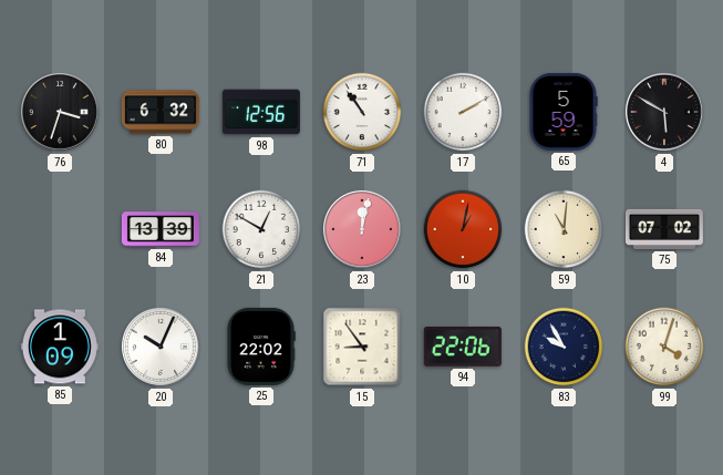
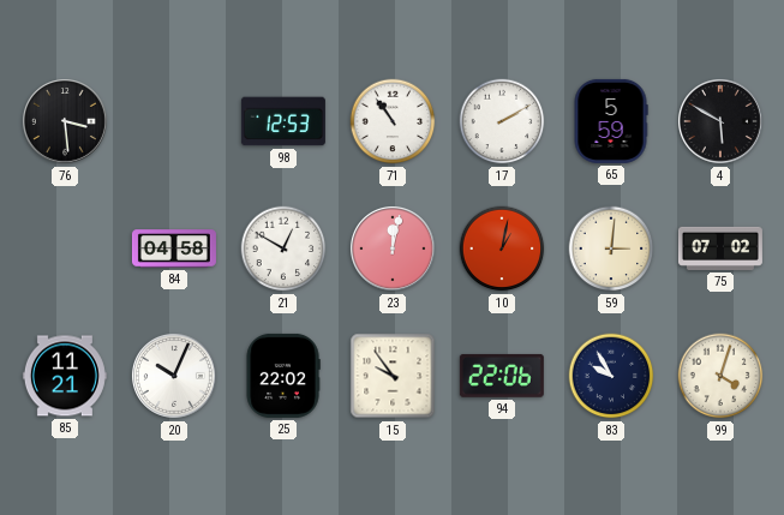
76: 3:33 -> 3:29 (65, 121)
80: 6:32 -> none (161, 112)
98: 12:56 -> 12:53 (283, 121)
84: 13:39 -> 04:58 (174, 248)
59: 11:01 -> 3:01 (611, 248)
85: 1:09 -> 11:21 (65, 376)
15: 8:54 -> 9:54 (393, 376)
